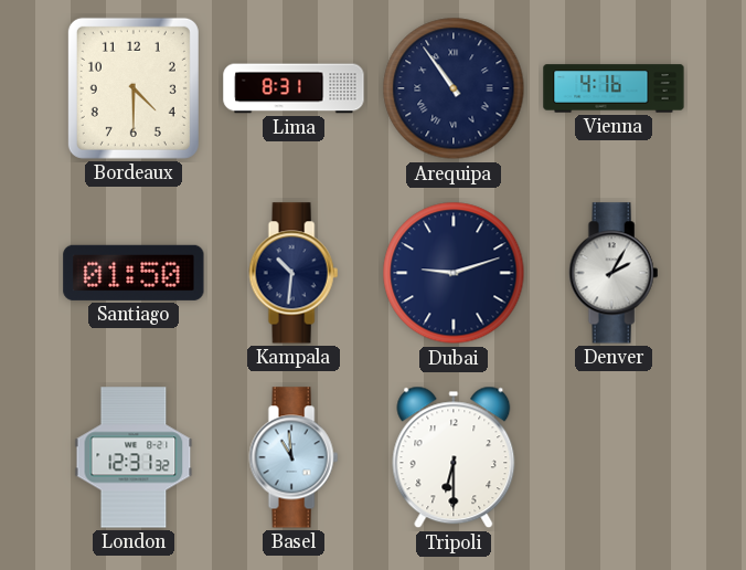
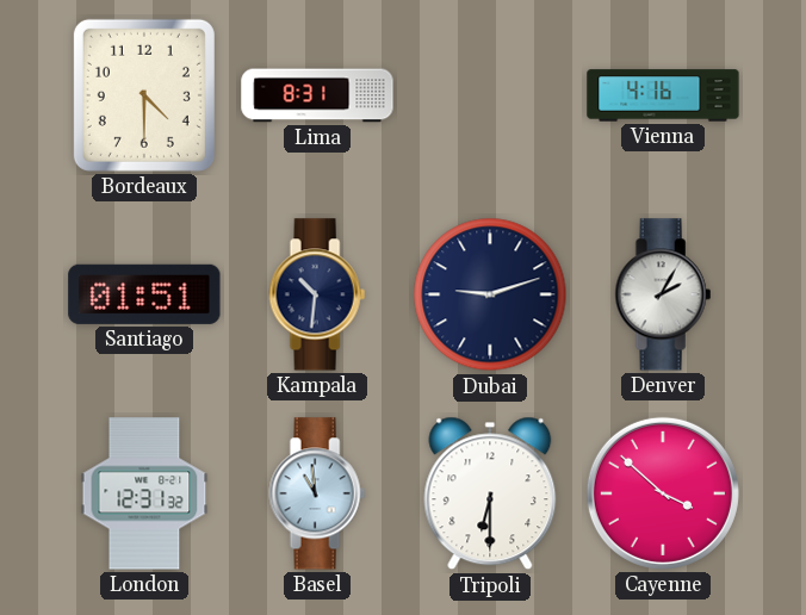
Arequipa: 10:54 -> none (454, 88)
Santiago: 01:50 -> 01:51 (144, 294)
Cayenne: none -> 3:52 (663, 493)
